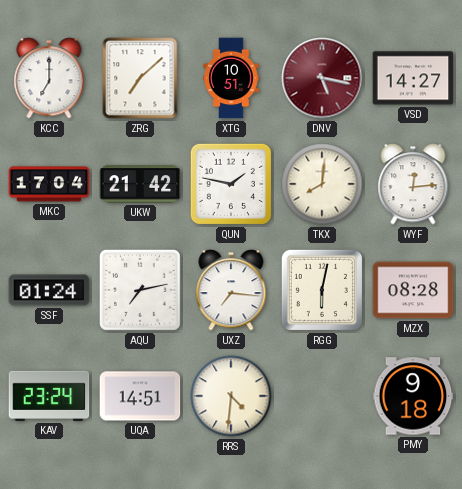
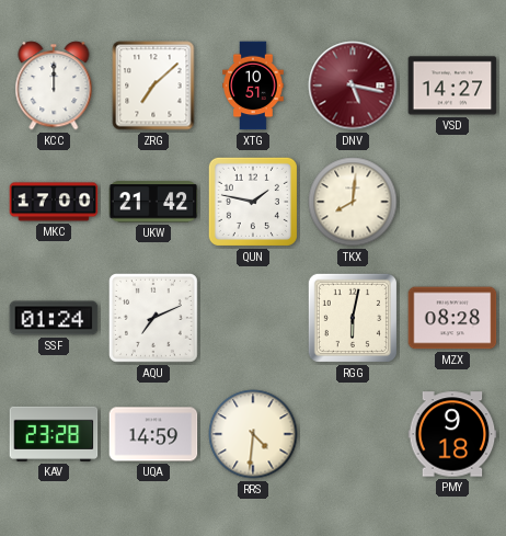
KCC: 7:00 -> 12:00 (54, 85)
MKC: 17:04 -> 17:00 (54, 202)
WYF: 12:14 -> none (413, 184)
AQU: 7:13 -> 7:11 (153, 318)
UXZ: 7:16 -> none (231, 290)
KAV: 23:24 -> 23:28 (54, 434)
UQA: 14:51 -> 14:59 (153, 434)
